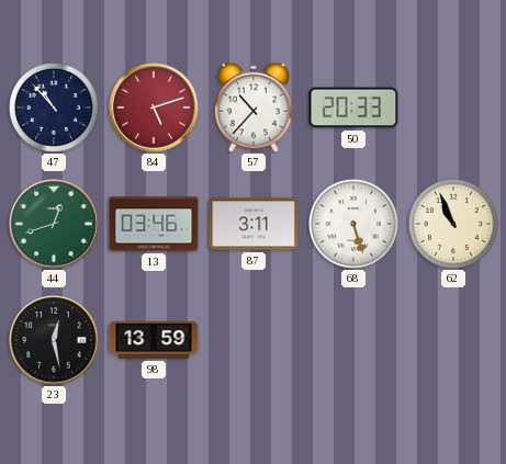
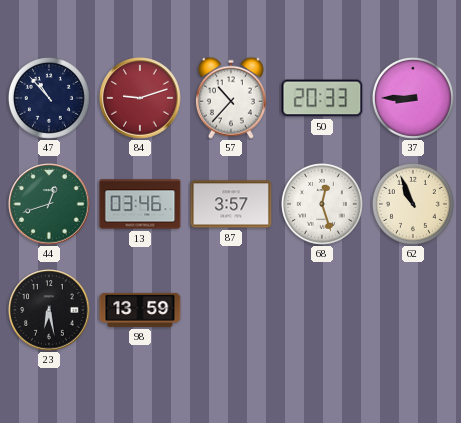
84: 5:12 -> 9:12 (140, 98)
37: none -> 8:45 (413, 98)
87: 3:11 -> 3:57 (231, 204)
68: 5:27 -> 12:27 (322, 204)
23: 12:28 -> 6:28 (49, 310)
